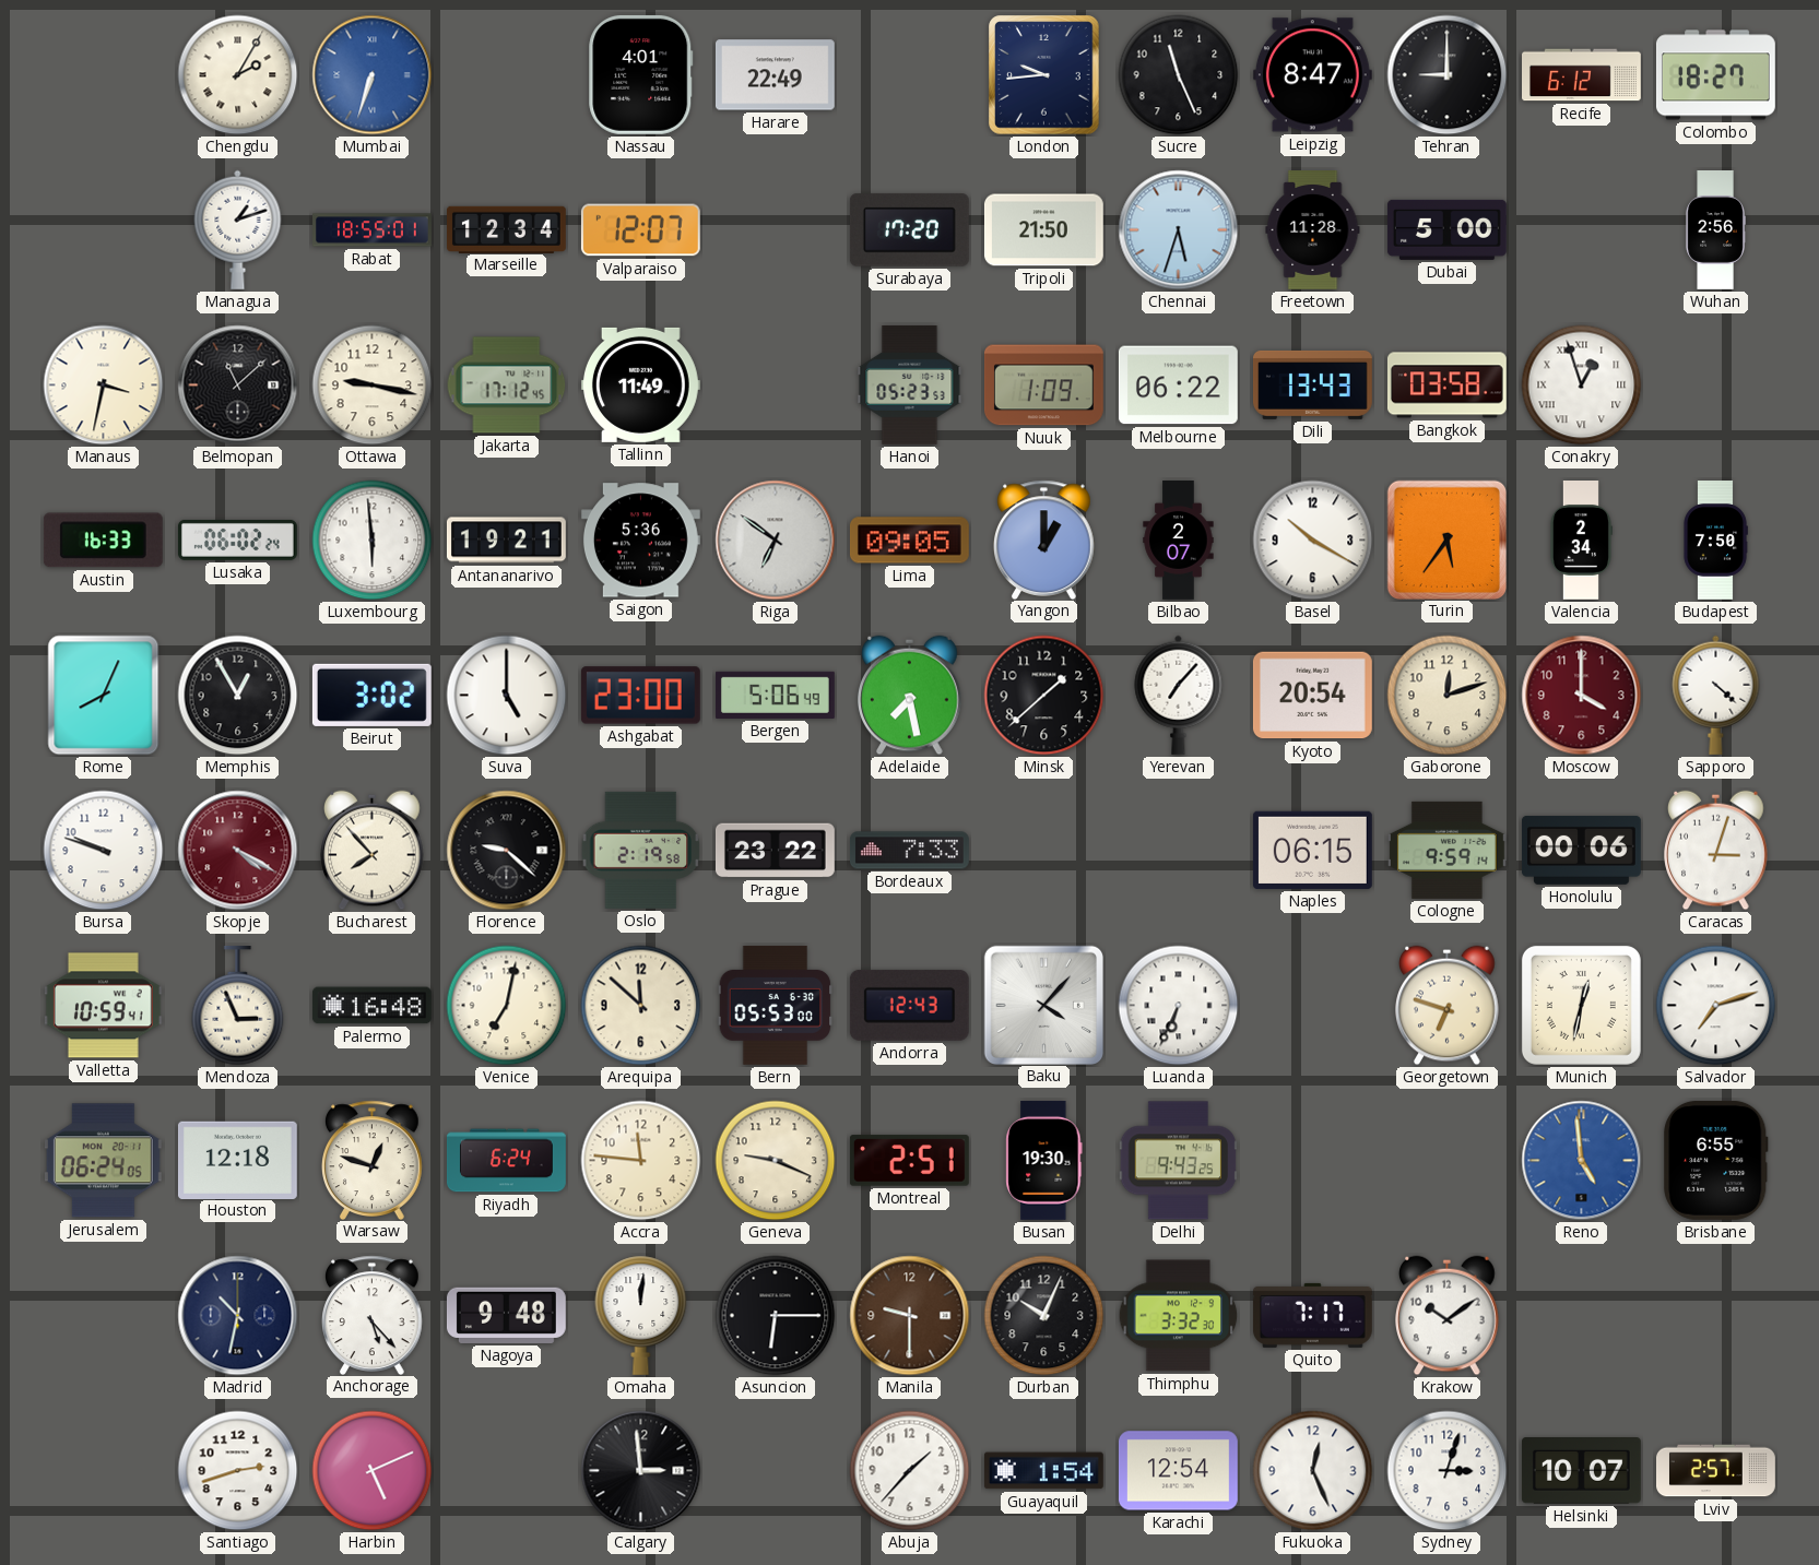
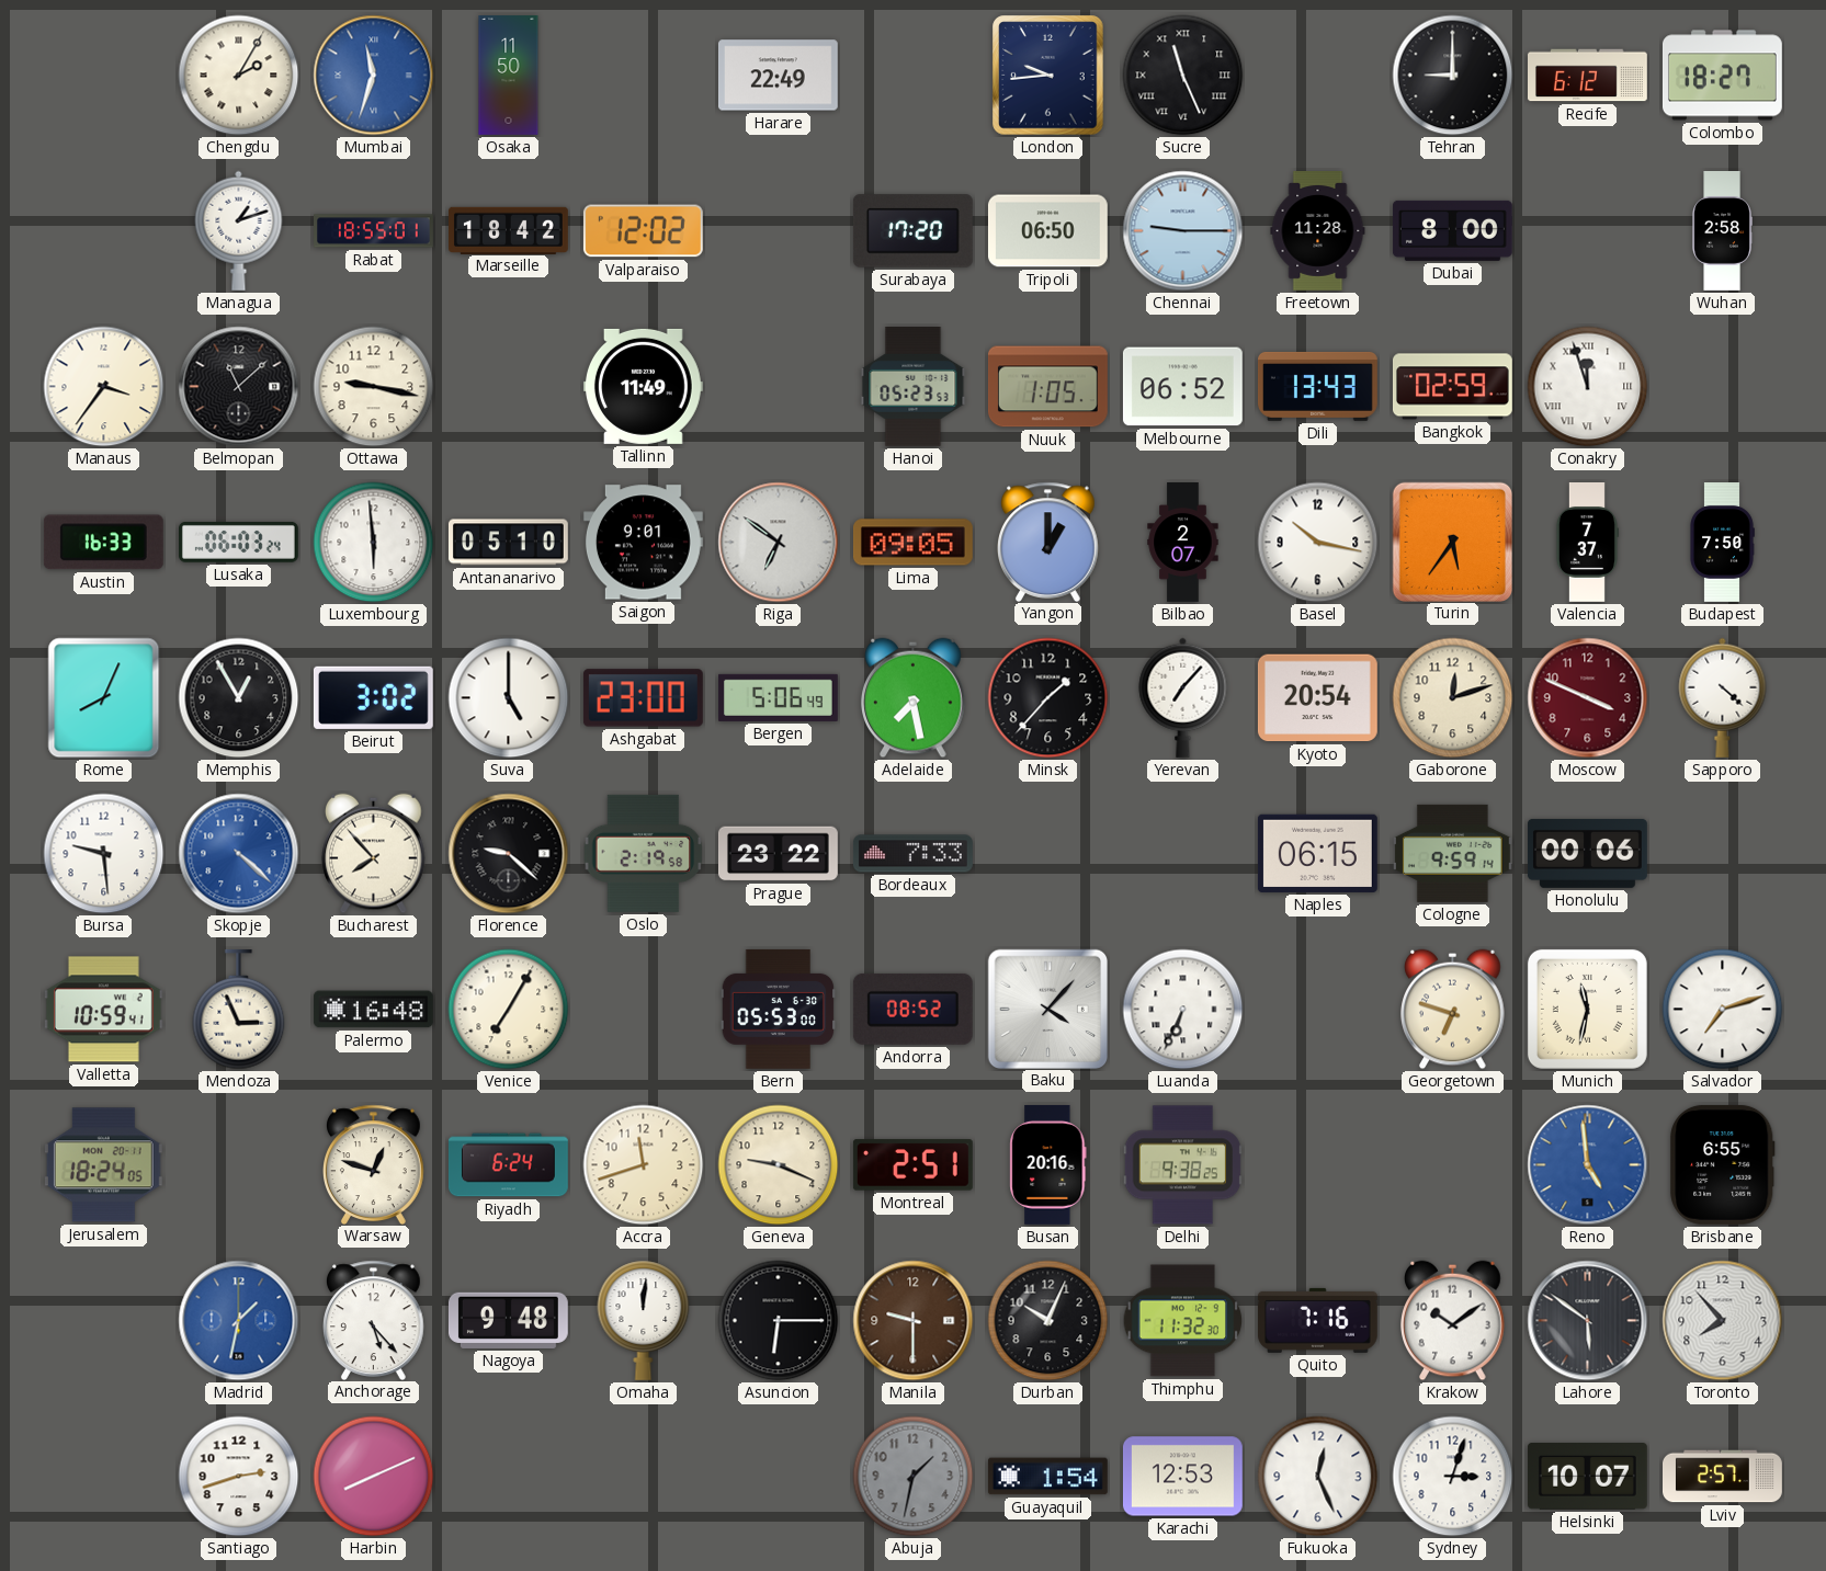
Mumbai: 6:33 -> 11:33 (374, 76)
Osaka: none -> 11:50 (509, 76)
Nassau: 4:01 -> none (641, 74)
Sucre numerals: Arabic -> Roman (1183, 76)
Leipzig: 8:47 -> none (1312, 75)
Marseille: 12:34 -> 18:42 (509, 230)
Valparaiso: 12:07 -> 12:02 (643, 231)
Tripoli: 21:50 -> 06:50 (1047, 231)
Chennai: 5:33 -> 9:15 (1183, 231)
Dubai: 5:00 -> 8:00 (1452, 230)
Wuhan: 2:56 -> 2:58 (1722, 231)
Manaus: 3:32 -> 3:36 (104, 387)
Jakarta: 17:12 -> none (507, 386)
Nuuk: 1:09 -> 1:05 (1047, 387)
Melbourne: 06:22 -> 06:52 (1182, 387)
Bangkok: 03:58 -> 02:59 (1452, 387)
Conakry: 12:57 -> 11:57 (1588, 387)
Lusaka: 06:02 -> 06:03 (238, 542)
Antananarivo: 19:21 -> 05:10 (508, 543)
Saigon: 5:36 -> 9:01 (643, 543)
Basel: 10:20 -> 10:17 (1318, 543)
Valencia: 2:34 -> 7:37 (1587, 543)
Minsk: 1:38 -> 1:37 (1048, 698)
Moscow: 4:00 -> 3:49 (1588, 698)
Bursa: 9:48 -> 9:29 (104, 854)
Skopje: 4:20 -> 4:22 (239, 854)
Skopje dial: burgundy -> blue (239, 854)
Caracas: 3:03 -> none (1716, 851)
Venice: 7:02 -> 7:05 (509, 1010)
Arequipa: 11:52 -> none (641, 1006)
Andorra: 12:43 -> 08:52 (912, 1009)
Munich: 12:32 -> 11:32 (1587, 1009)
Jerusalem: 06:24 -> 18:24 (103, 1165)
Houston: 12:18 -> none (237, 1160)
Accra: 11:46 -> 11:42 (644, 1165)
Busan: 19:30 -> 20:16 (1048, 1164)
Delhi: 9:43 -> 9:38 (1183, 1165)
Madrid: 10:32 -> 1:32 (239, 1321)
Madrid dial: navy -> blue (239, 1321)
Thimphu: 3:32 -> 11:32 (1183, 1321)
Quito: 7:17 -> 7:16 (1317, 1320)
Lahore: none -> 5:51 (1588, 1321)
Toronto: none -> 7:53 (1723, 1321)
Harbin: 5:11 -> 8:11 (374, 1477)
Calgary: 2:59 -> none (641, 1471)
Abuja: 1:37 -> 1:32 (914, 1477)
Abuja dial: white -> grey (914, 1477)
Karachi: 12:54 -> 12:53 (1182, 1477)
